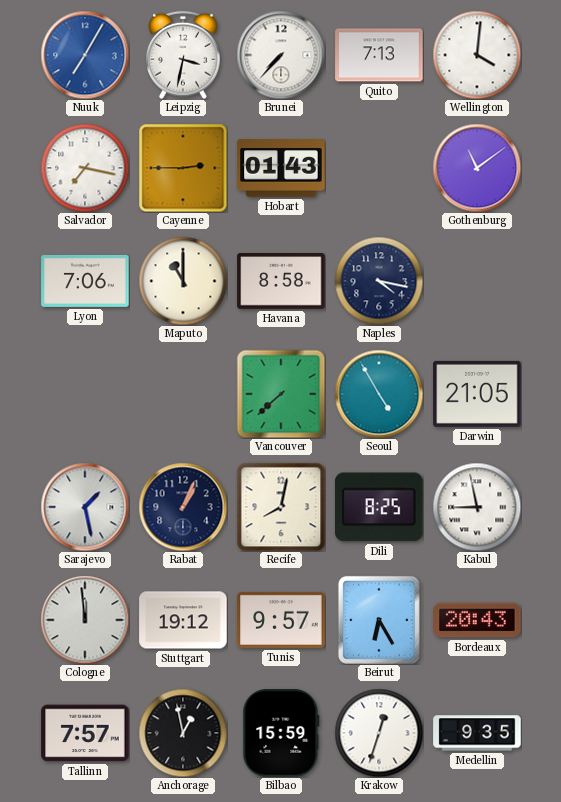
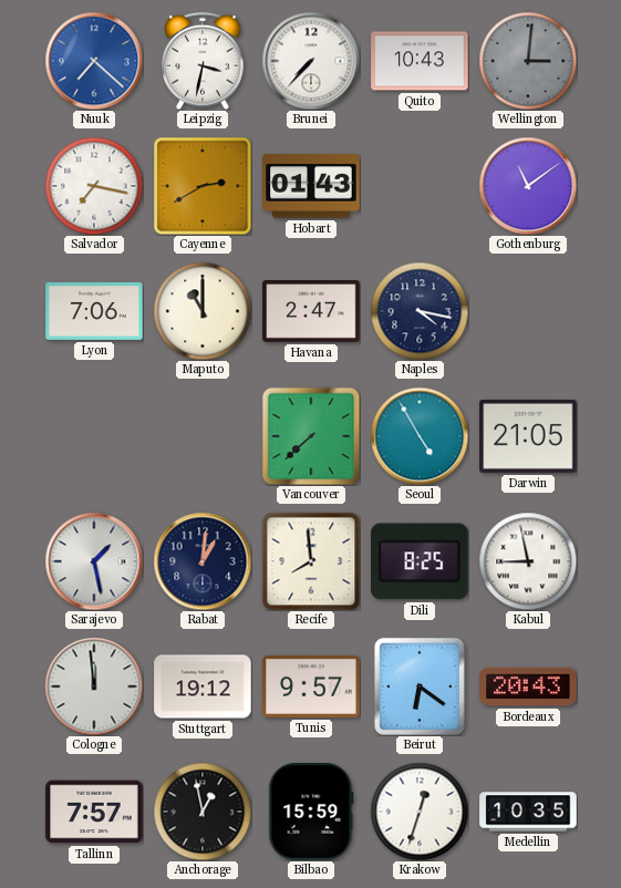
Nuuk: 7:05 -> 7:22 (94, 61)
Quito: 7:13 -> 10:43 (420, 61)
Wellington: 4:01 -> 3:01 (528, 61)
Wellington dial: white -> grey (528, 61)
Cayenne: 2:45 -> 2:40 (203, 186)
Havana: 8:58 -> 2:47 (311, 312)
Rabat: 1:04 -> 1:01 (203, 561)
Recife: 8:02 -> 7:59 (311, 561)
Beirut: 6:25 -> 6:21 (420, 686)
Medellin: 9:35 -> 10:35 (528, 812)
